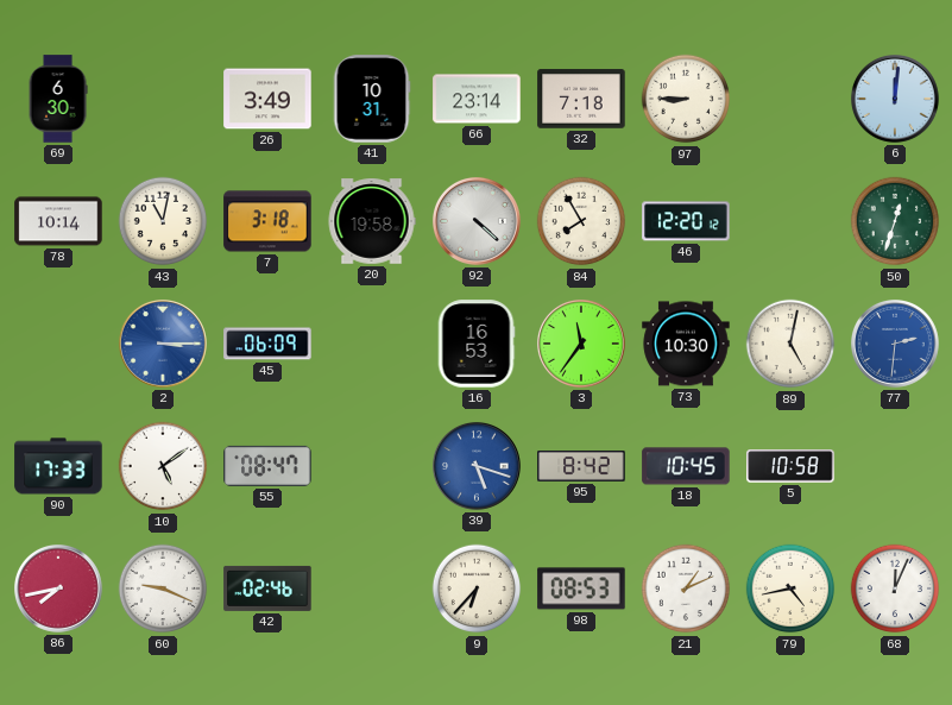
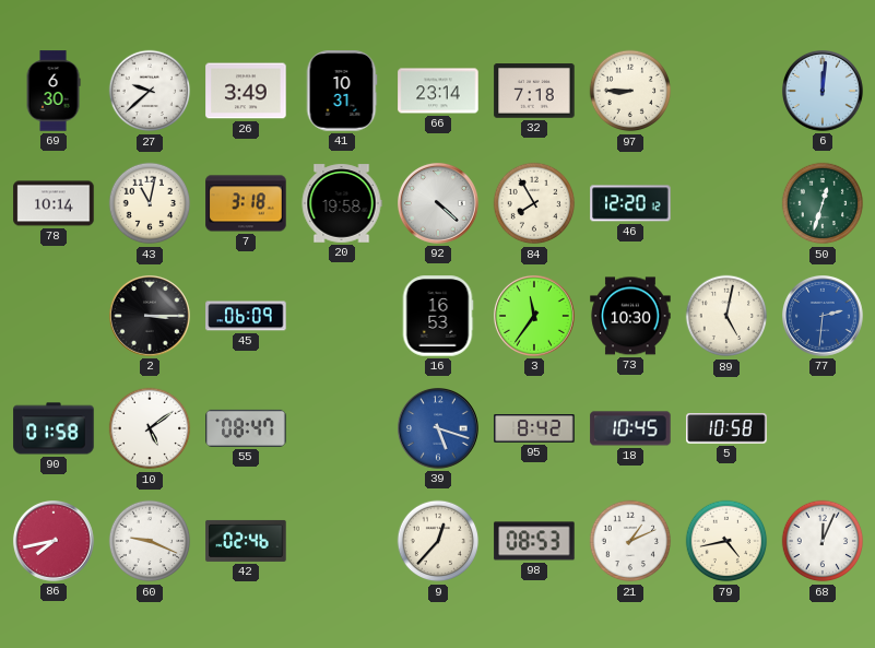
27: none -> 9:38 (150, 91)
2 dial: blue -> black (151, 317)
90: 17:33 -> 01:58 (54, 428)
9: 6:37 -> 12:37 (438, 541)
